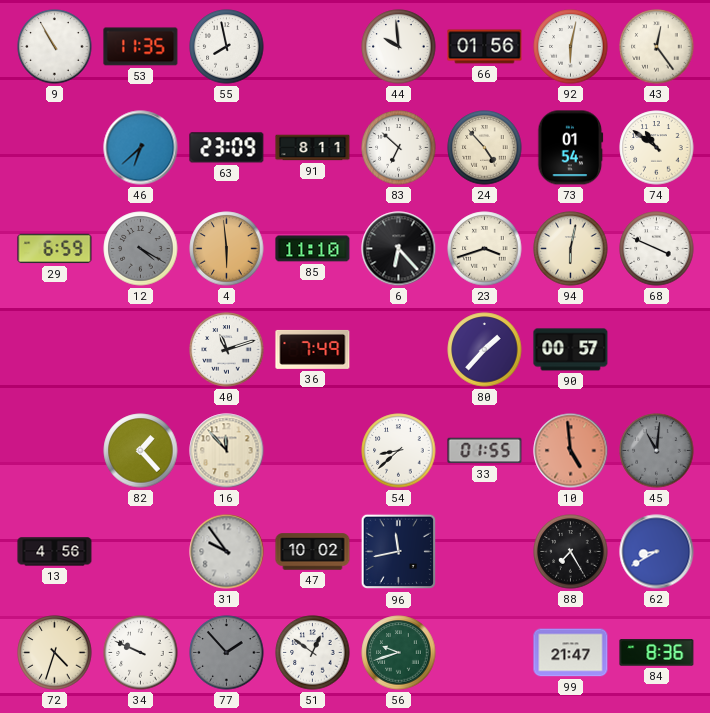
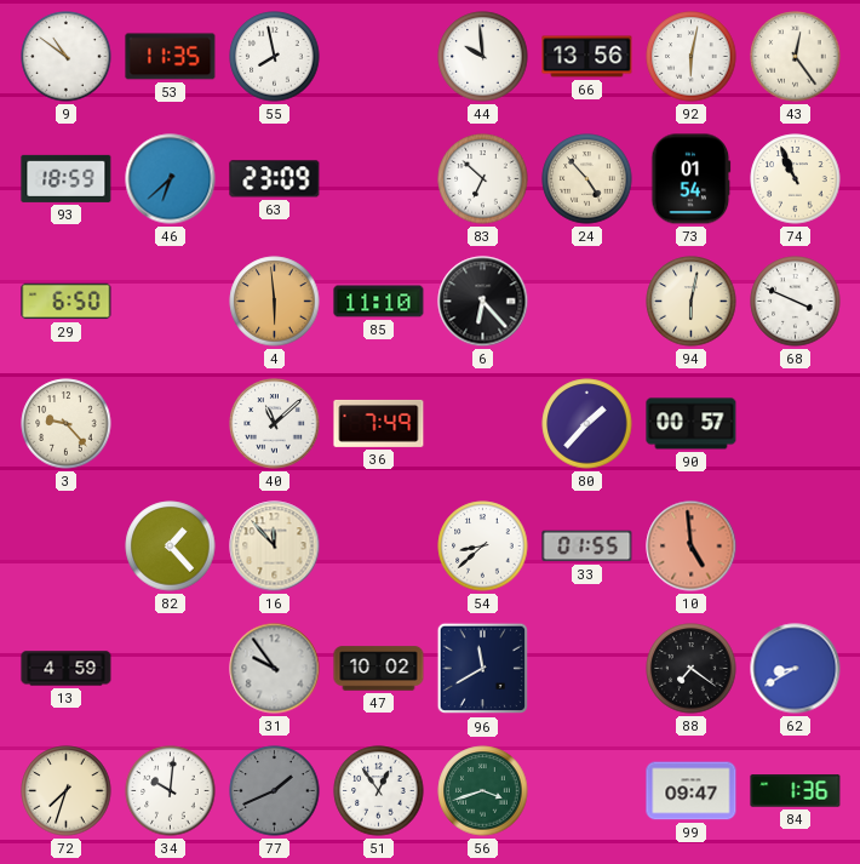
9: 10:55 -> 10:51 (67, 57)
66: 01:56 -> 13:56 (587, 57)
93: none -> 18:59 (67, 178)
91: 8:11 -> none (313, 148)
74: 10:51 -> 10:56 (796, 179)
29: 6:59 -> 6:50 (67, 302)
12: 4:20 -> none (141, 249)
23: 3:42 -> none (485, 249)
3: none -> 9:23 (67, 424)
40: 11:12 -> 11:08 (275, 424)
45: 11:01 -> none (657, 451)
13: 4:56 -> 4:59 (67, 669)
96: 11:43 -> 11:40 (483, 669)
88: 7:25 -> 7:21 (692, 669)
72: 4:33 -> 7:33 (67, 791)
34: 9:49 -> 10:01 (171, 791)
77: 1:53 -> 1:41 (275, 791)
51: 12:51 -> 12:54 (379, 791)
56: 9:42 -> 3:42 (483, 791)
99: 21:47 -> 09:47 (692, 791)
84: 8:36 -> 1:36 (796, 791)
